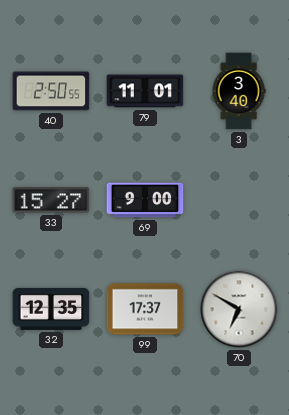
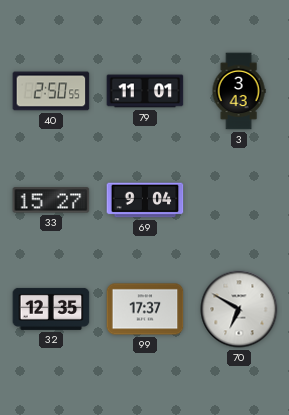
3: 3:40 -> 3:43 (239, 91)
69: 9:00 -> 9:04 (145, 200)
